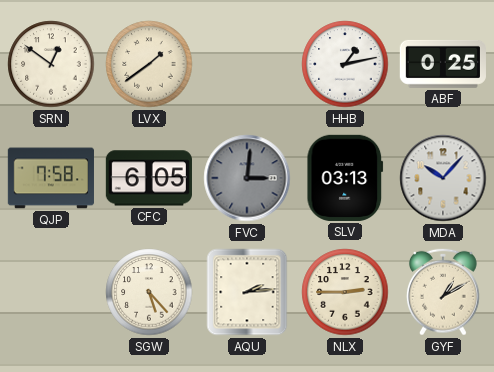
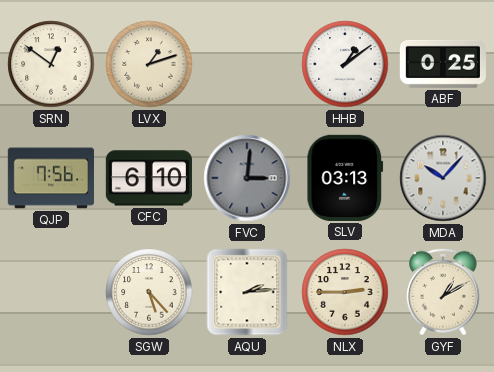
LVX: 1:39 -> 1:12 (149, 64)
HHB: 1:13 -> 1:09 (345, 64)
QJP: 7:58 -> 7:56 (50, 178)
CFC: 6:05 -> 6:10 (149, 178)
